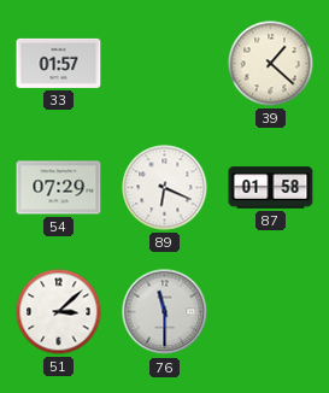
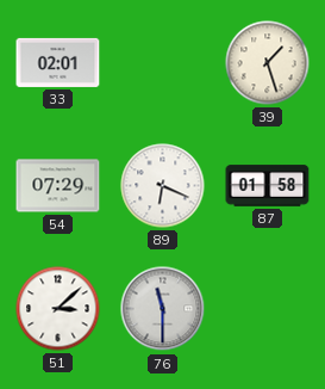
33: 01:57 -> 02:01 (58, 62)
39: 1:22 -> 1:27 (268, 63)
